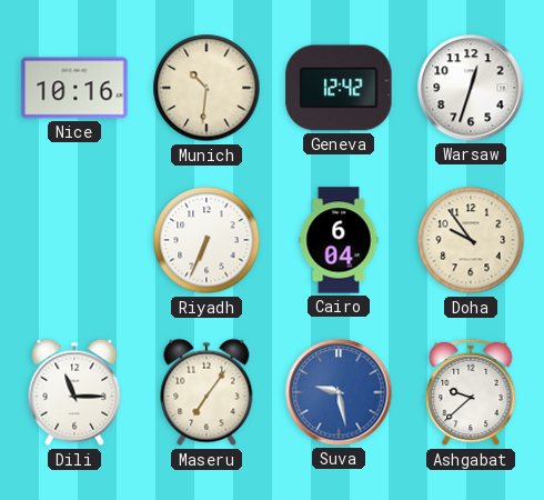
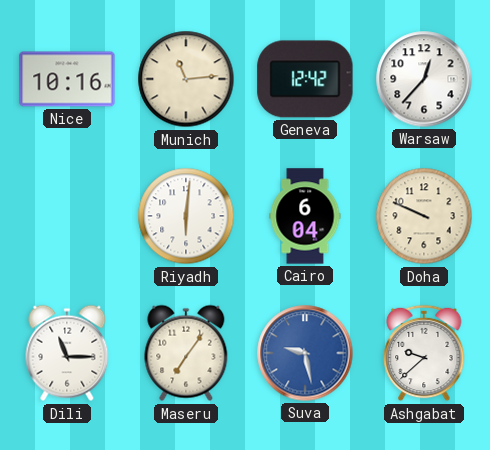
Munich: 10:31 -> 11:14 (186, 79)
Warsaw: 12:33 -> 12:37 (424, 79)
Riyadh: 6:34 -> 6:01 (186, 216)
Doha: 9:54 -> 9:49 (424, 216)
